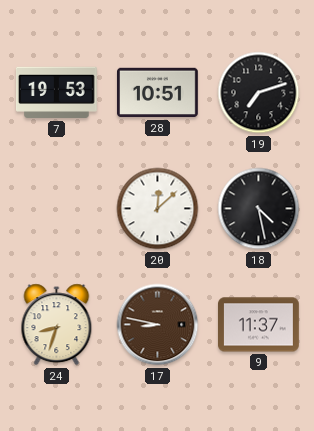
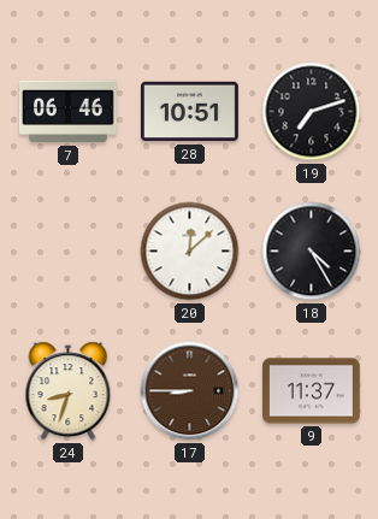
7: 19:53 -> 06:46 (69, 112)
18: 4:28 -> 4:25 (312, 252)
17: 8:47 -> 8:45 (190, 391)
